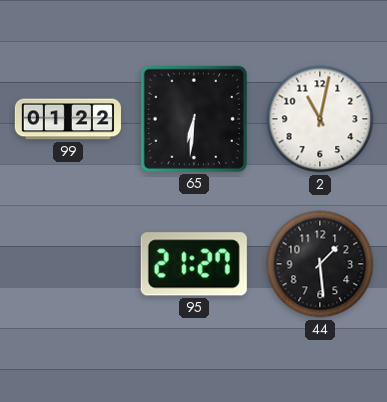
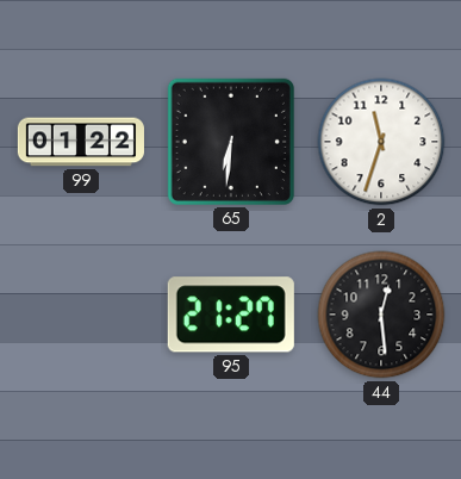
2: 11:02 -> 11:33 (381, 142)
44: 1:29 -> 12:29 (381, 315)
